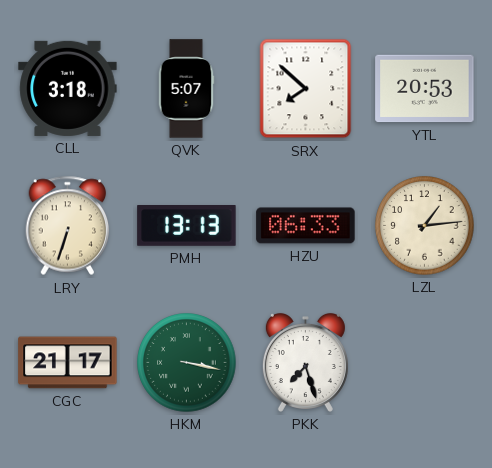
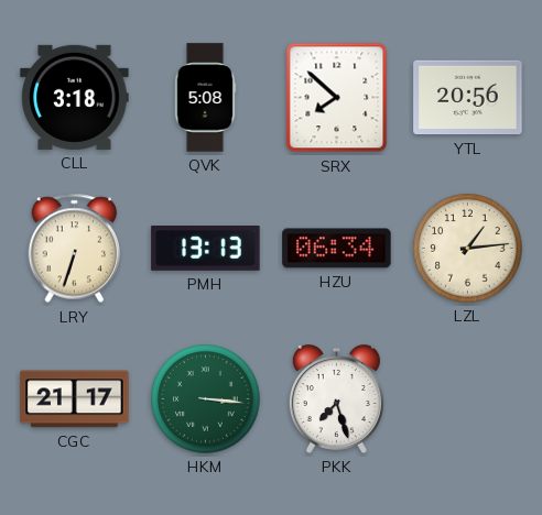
QVK: 5:07 -> 5:08 (205, 98)
YTL: 20:53 -> 20:56 (468, 98)
HZU: 06:33 -> 06:34 (337, 249)
HKM: 3:17 -> 3:16 (206, 399)
